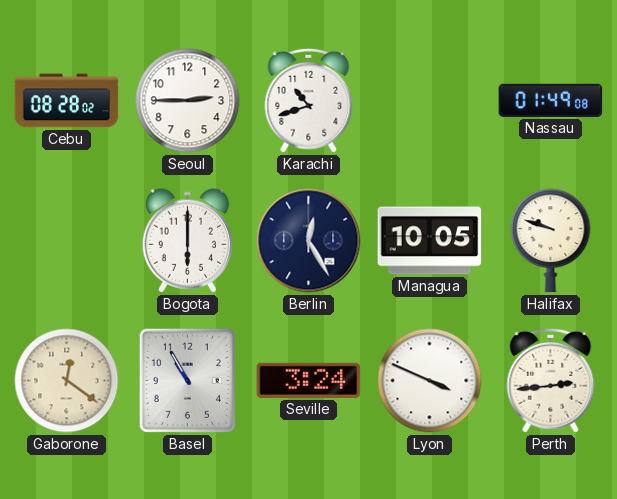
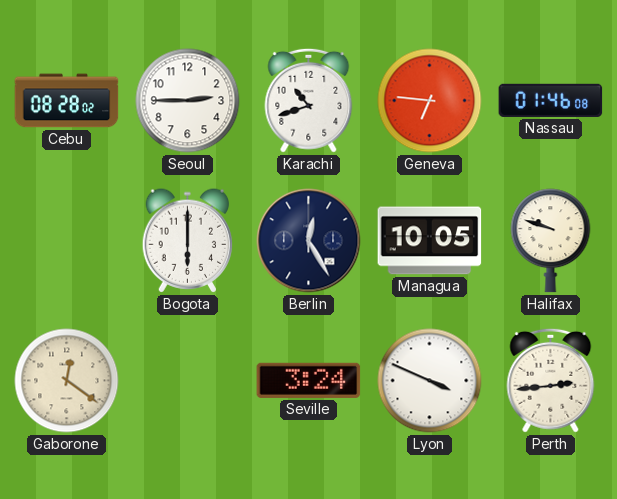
Geneva: none -> 6:46 (430, 101)
Nassau: 01:49 -> 01:46 (551, 100)
Basel: 10:55 -> none (187, 380)
